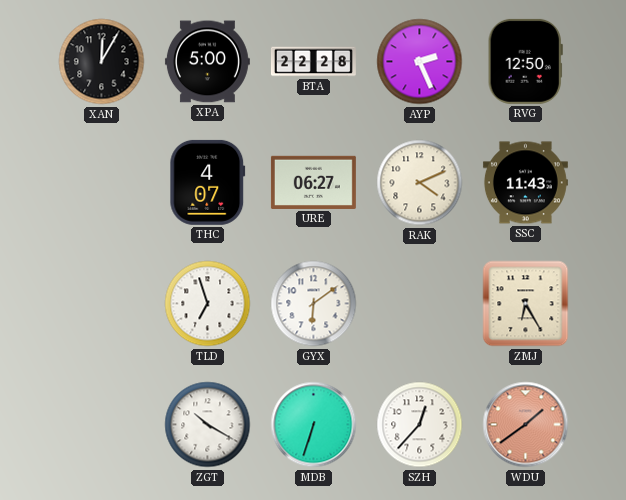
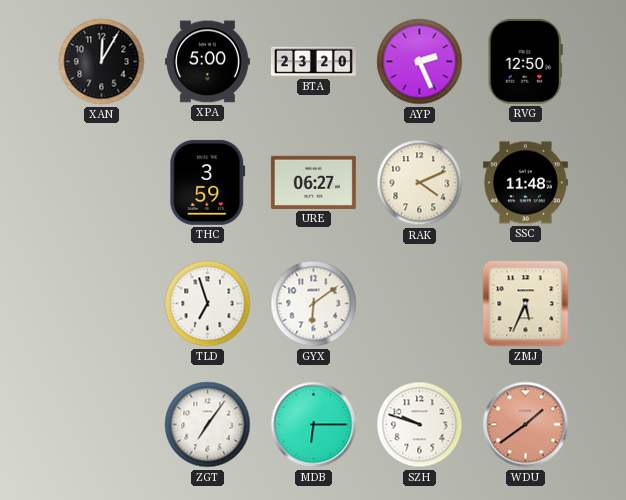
BTA: 22:28 -> 23:20 (313, 62)
THC: 4:07 -> 3:59 (208, 182)
SSC: 11:43 -> 11:48 (525, 183)
ZMJ: 6:25 -> 5:34 (526, 304)
ZGT: 10:20 -> 7:06 (208, 425)
MDB: 6:33 -> 6:15 (314, 425)
SZH: 12:37 -> 9:48 (420, 425)
